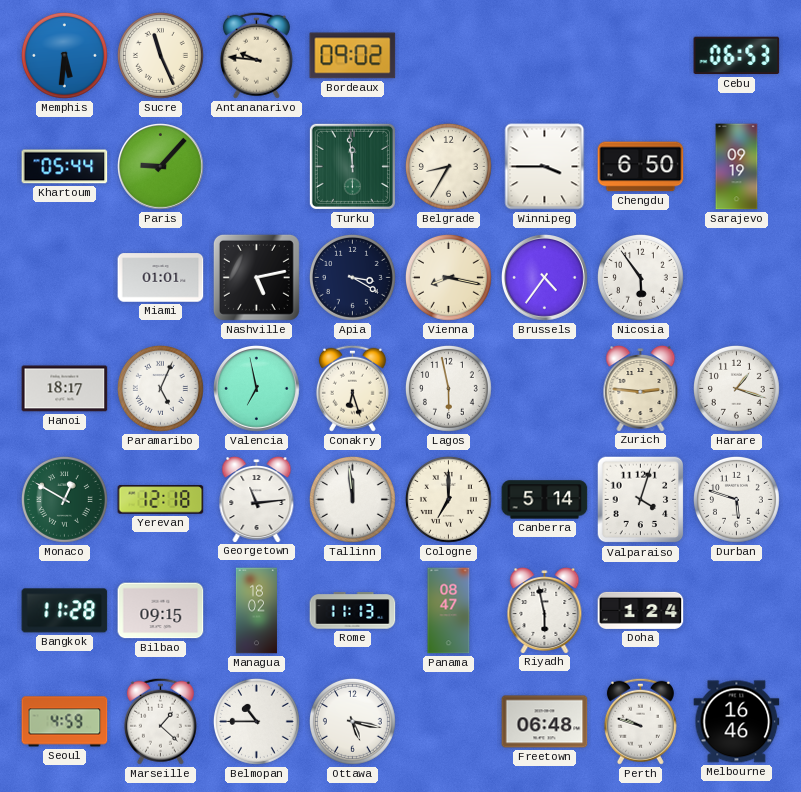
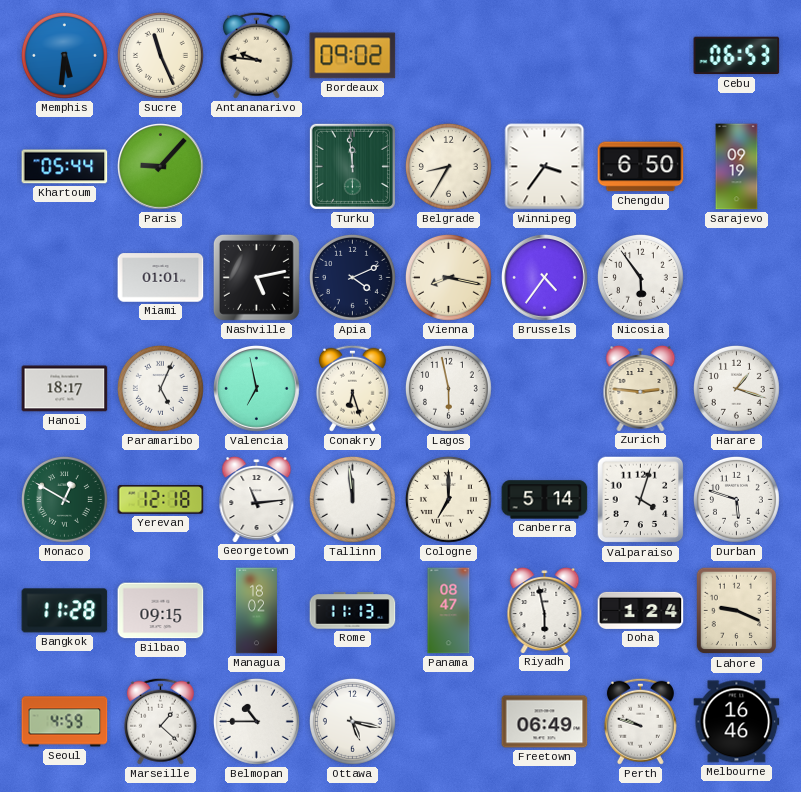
Winnipeg: 3:45 -> 3:36 (545, 167)
Apia: 3:20 -> 4:11 (352, 277)
Lahore: none -> 9:19 (736, 611)
Freetown: 06:48 -> 06:49 (545, 722)
